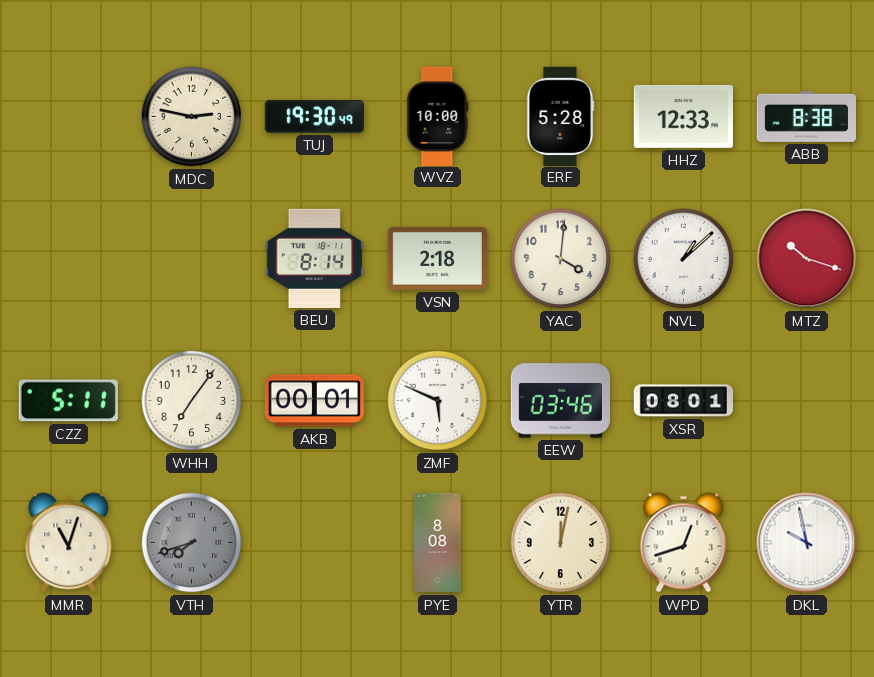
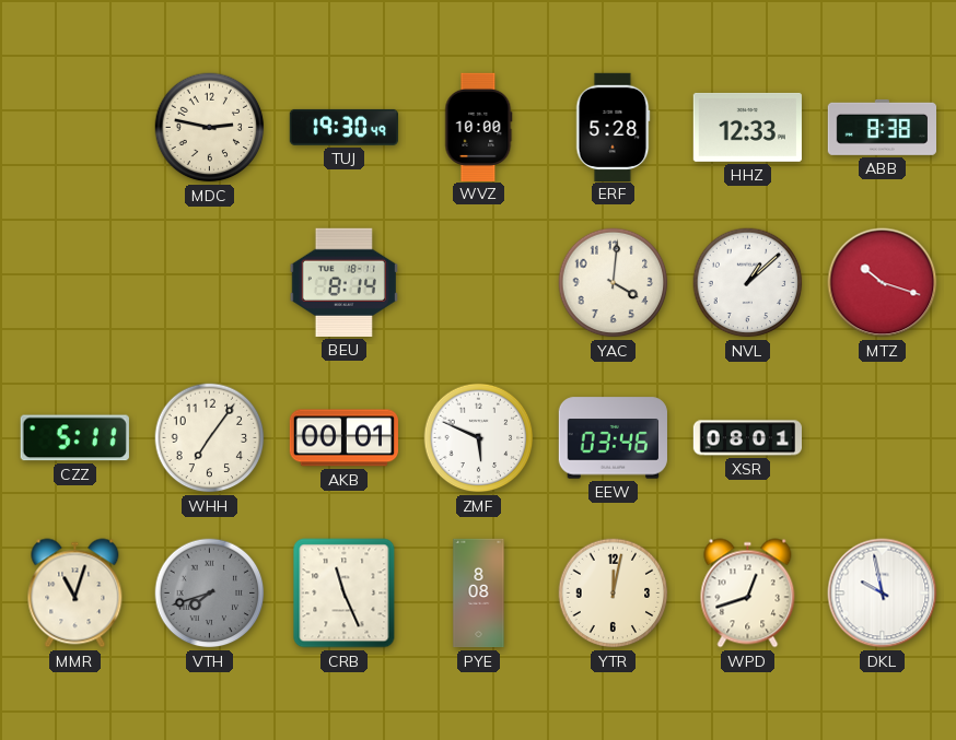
VSN: 2:18 -> none (437, 258)
CRB: none -> 11:26 (345, 594)
